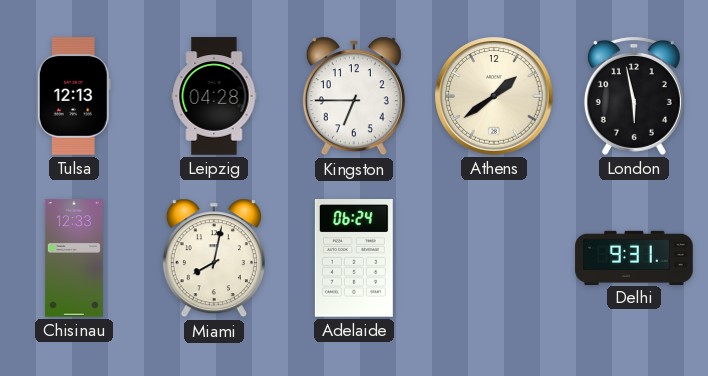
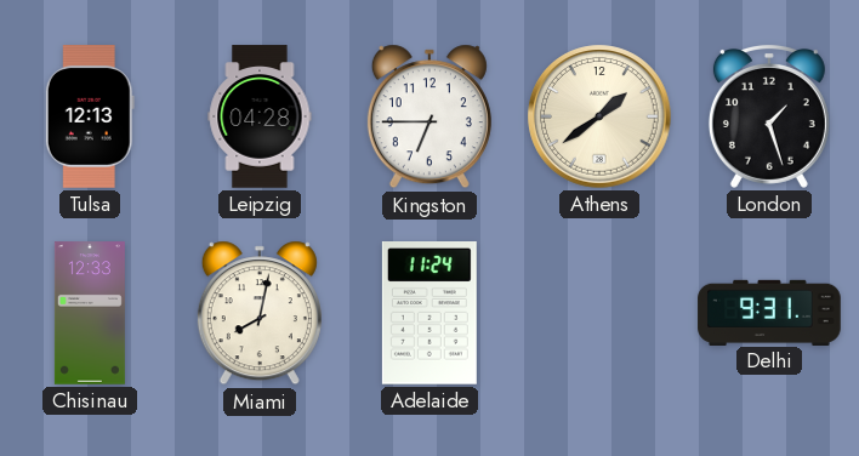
London: 5:58 -> 1:27 (769, 116)
Adelaide: 06:24 -> 11:24 (429, 314)
